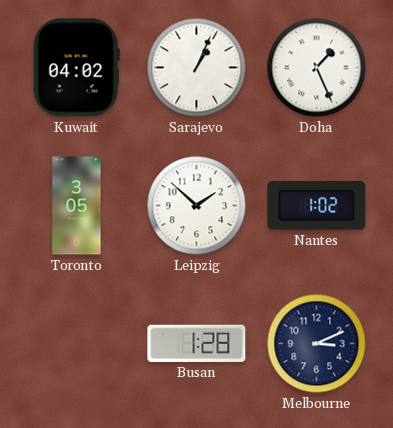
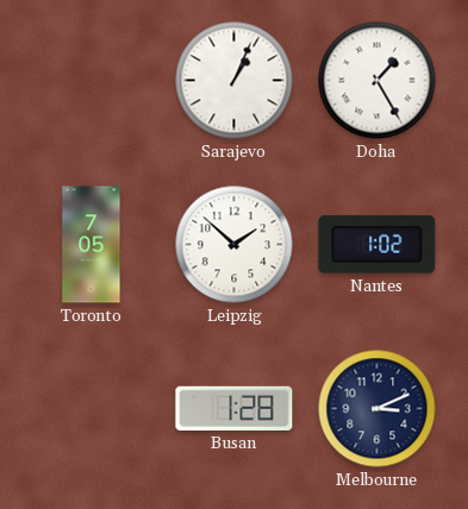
Kuwait: 04:02 -> none (76, 68)
Doha: 1:26 -> 1:25 (377, 81)
Toronto: 3:05 -> 7:05 (92, 245)
